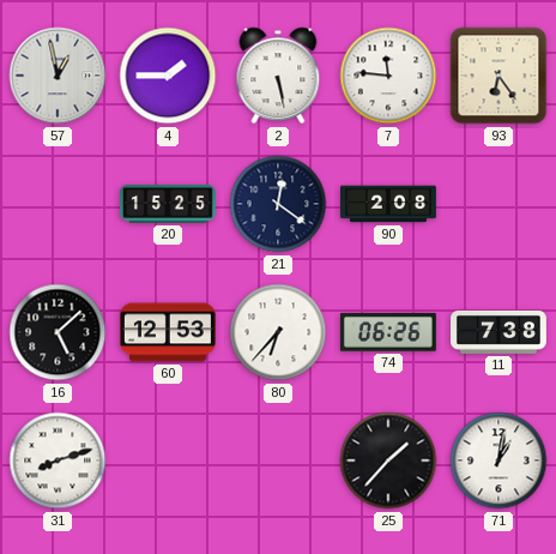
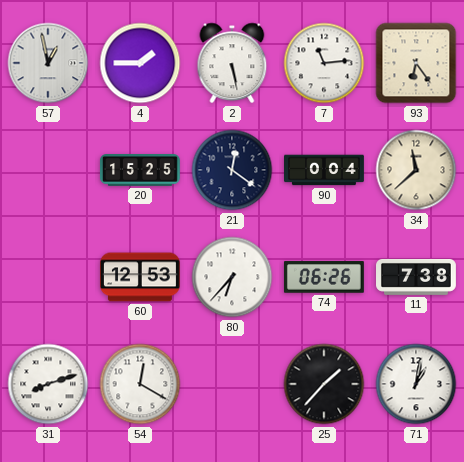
7: 11:46 -> 11:14 (324, 63)
90: 2:08 -> 0:04 (325, 170)
34: none -> 11:38 (416, 170)
16: 5:08 -> none (58, 332)
54: none -> 12:20 (140, 384)
